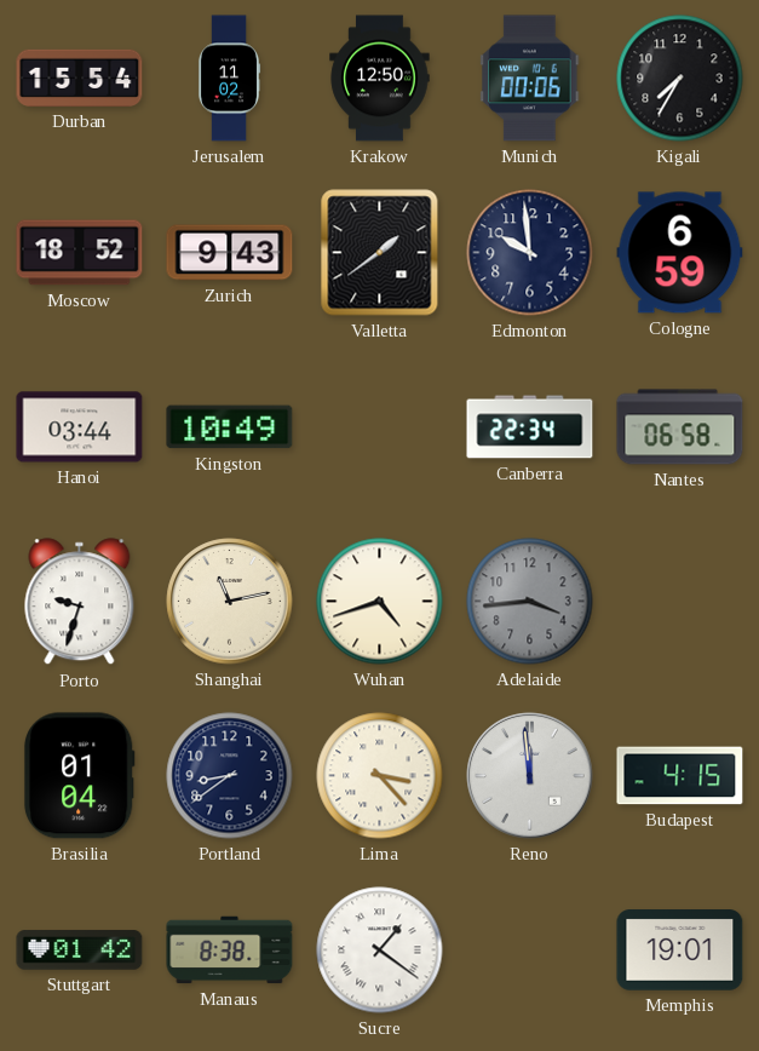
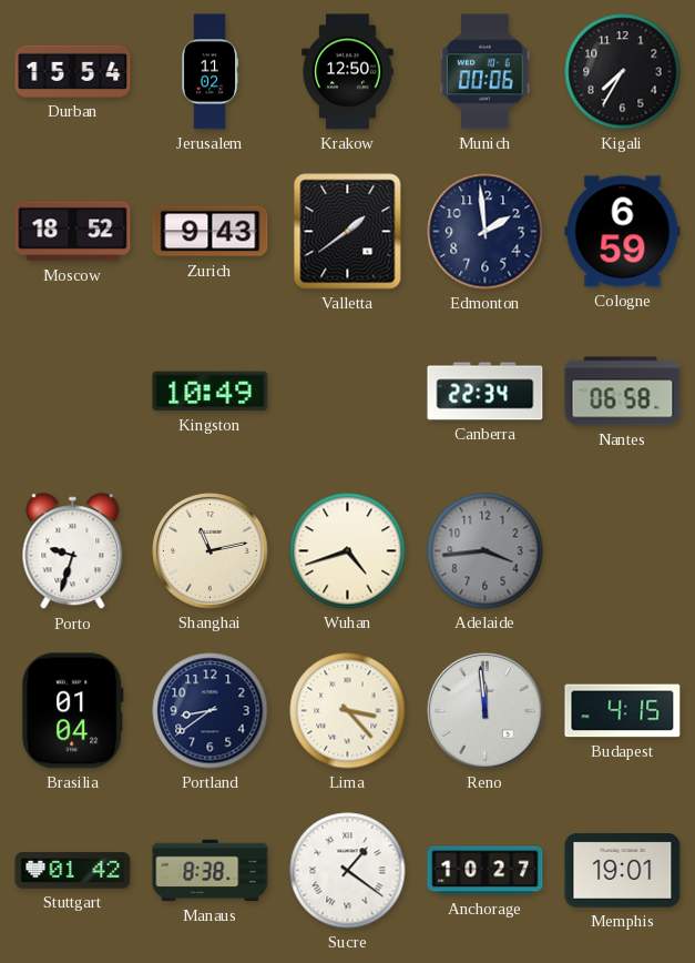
Edmonton: 9:59 -> 1:59 (486, 232)
Hanoi: 03:44 -> none (80, 427)
Anchorage: none -> 10:27 (486, 871)
